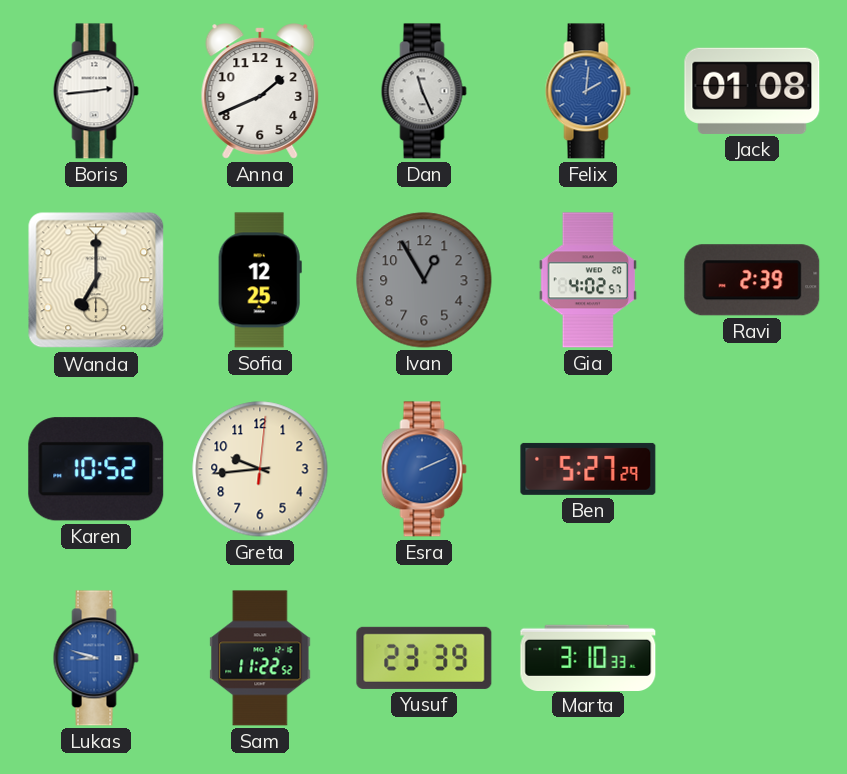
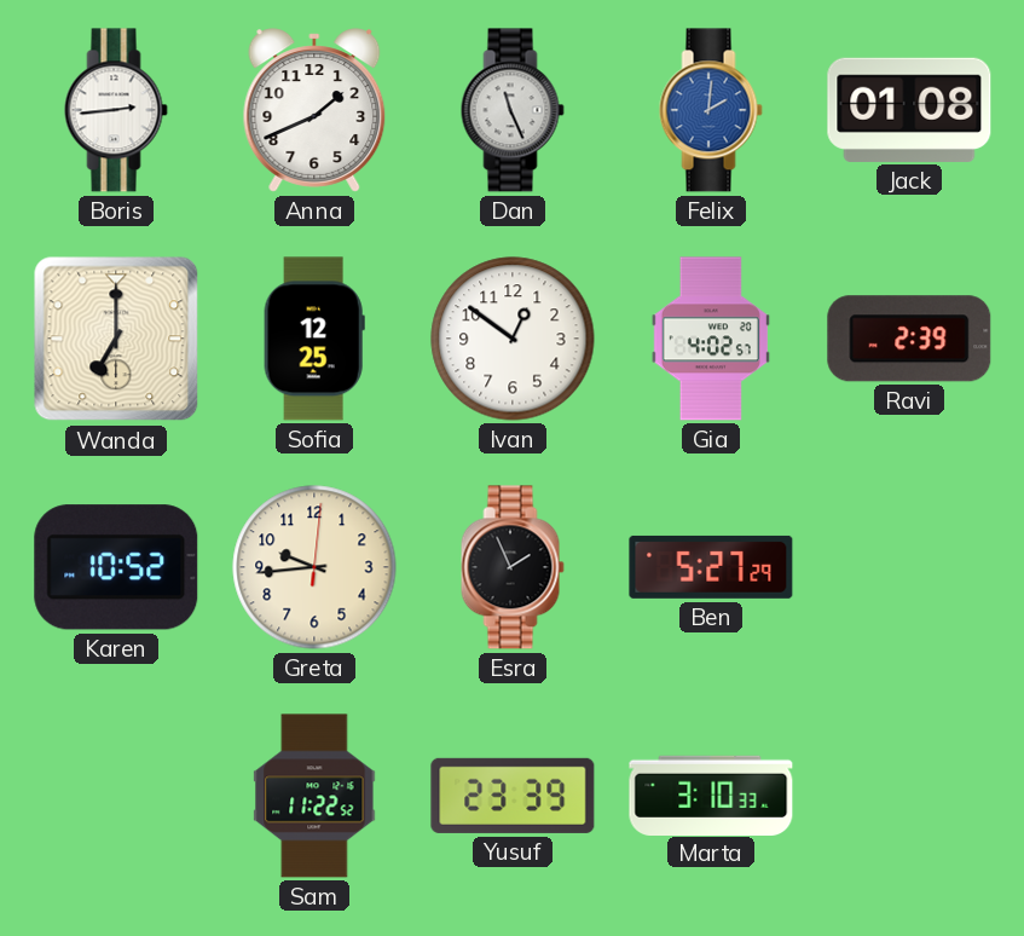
Ivan: 12:55 -> 12:51 (513, 339)
Ivan dial: grey -> white (513, 339)
Esra: 2:11 -> 1:56 (513, 567)
Esra dial: blue -> black (513, 567)
Lukas: 8:48 -> none (96, 658)
